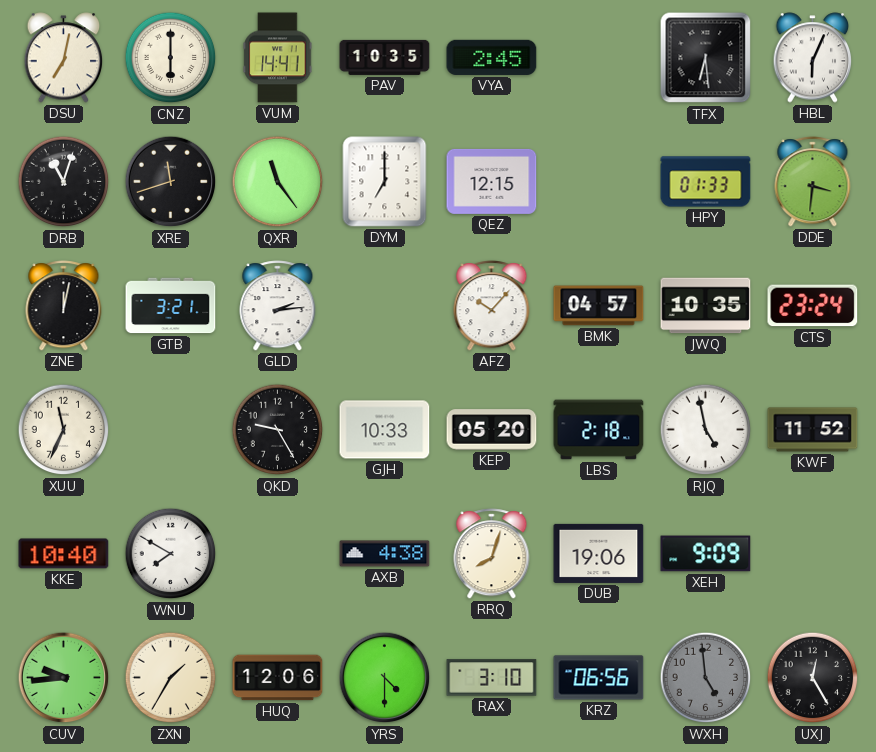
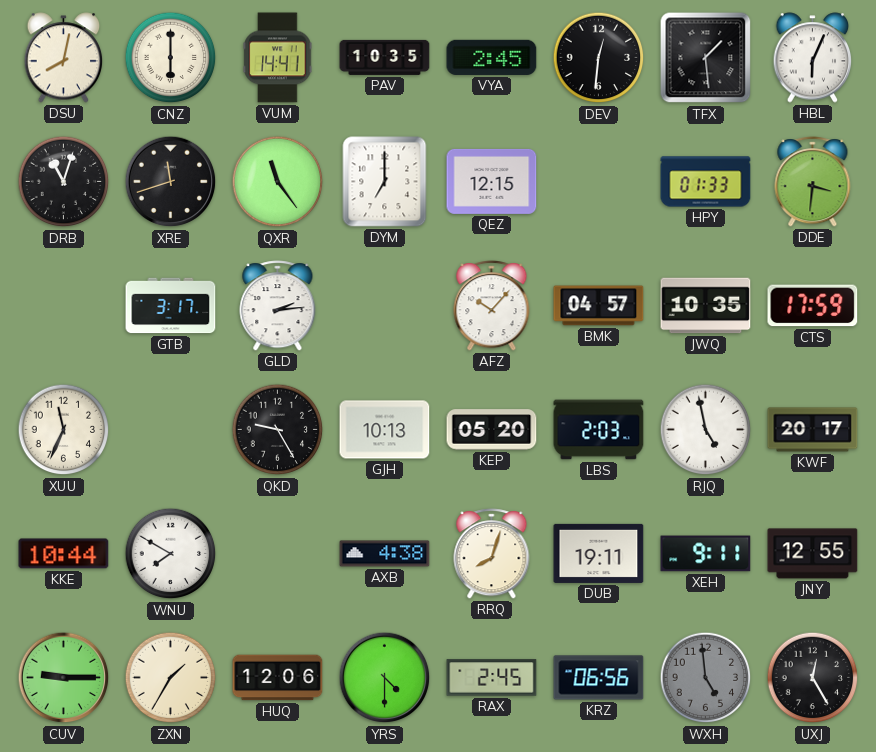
DSU: 7:02 -> 8:02 (64, 58)
DEV: none -> 12:31 (599, 58)
TFX: 6:29 -> 1:29 (706, 58)
ZNE: 12:02 -> none (64, 306)
GTB: 3:21 -> 3:17 (171, 306)
CTS: 23:24 -> 17:59 (813, 306)
GJH: 10:33 -> 10:13 (385, 430)
LBS: 2:18 -> 2:03 (599, 430)
KWF: 11:52 -> 20:17 (813, 430)
KKE: 10:40 -> 10:44 (64, 554)
DUB: 19:06 -> 19:11 (599, 553)
XEH: 9:09 -> 9:11 (706, 554)
JNY: none -> 12:55 (813, 554)
CUV: 9:44 -> 9:15 (64, 678)
RAX: 3:10 -> 2:45 (492, 678)
